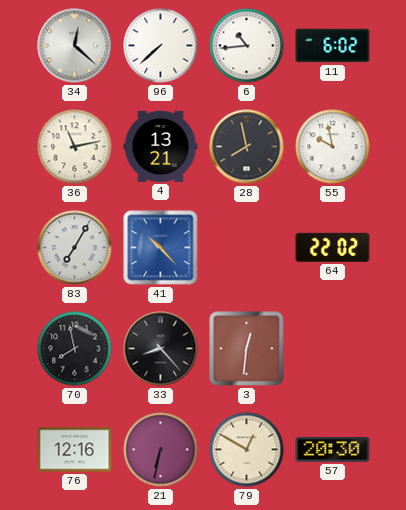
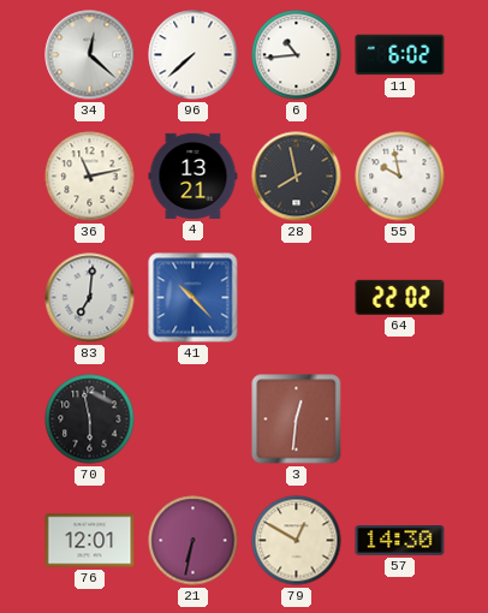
83: 7:05 -> 7:01 (90, 298)
70: 7:58 -> 5:58 (90, 419)
33: 8:23 -> none (161, 349)
76: 12:16 -> 12:01 (90, 541)
57: 20:30 -> 14:30 (400, 541)
